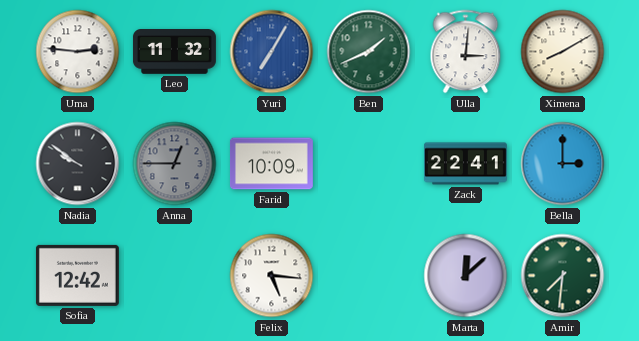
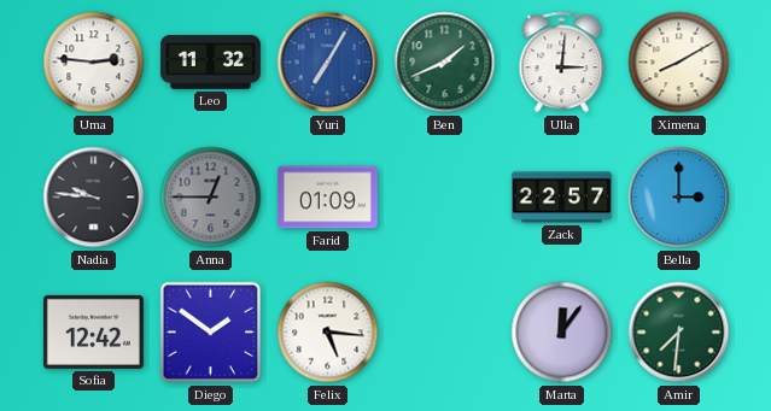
Nadia: 9:51 -> 9:46 (94, 198)
Farid: 10:09 -> 01:09 (327, 198)
Zack: 22:41 -> 22:57 (562, 198)
Diego: none -> 1:51 (211, 333)
Marta: 12:08 -> 12:06 (562, 333)
